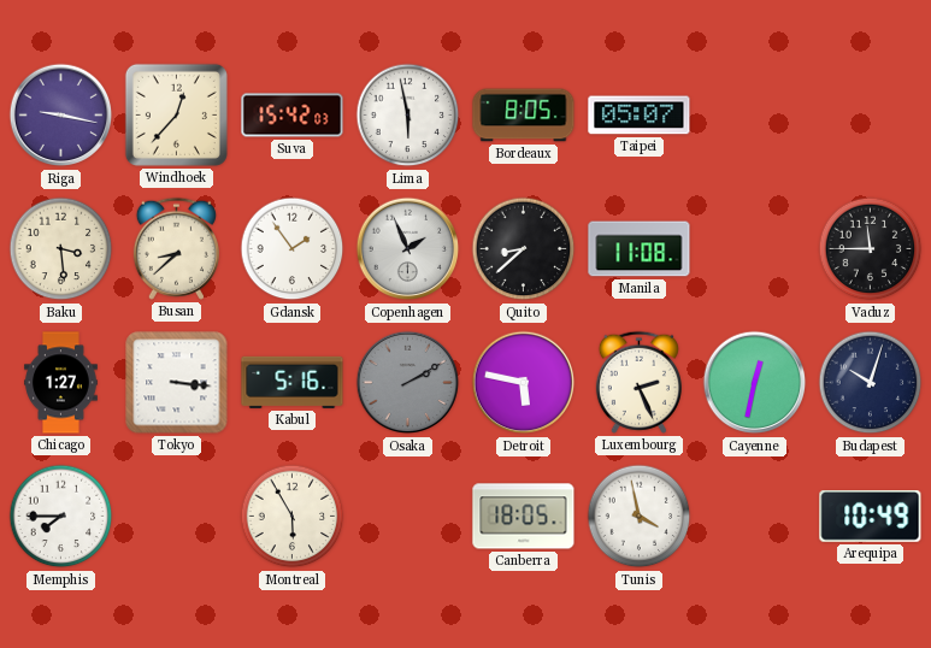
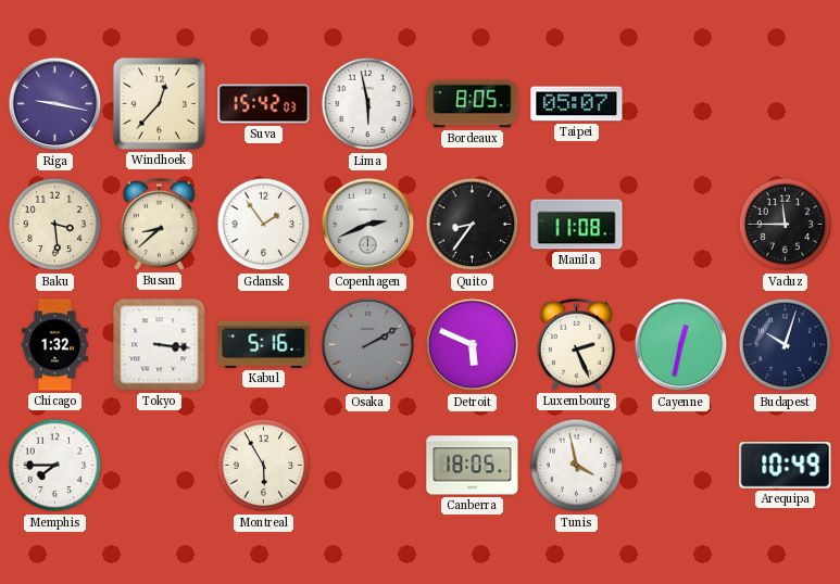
Copenhagen: 1:56 -> 2:41 (368, 225)
Quito: 8:38 -> 8:36 (473, 225)
Chicago: 1:27 -> 1:32 (55, 345)
Detroit: 5:47 -> 5:49 (473, 345)
